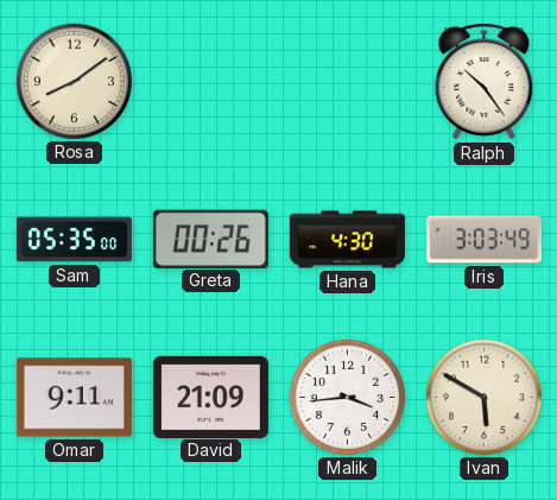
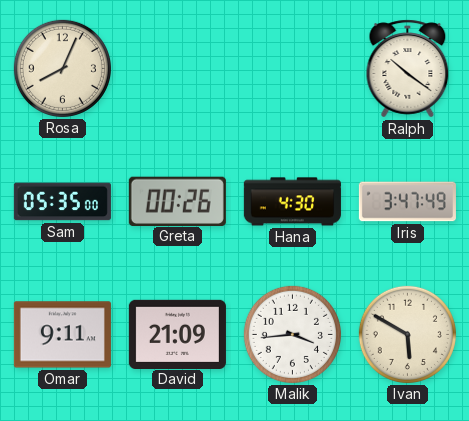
Rosa: 8:09 -> 8:04 (62, 68)
Ralph: 10:24 -> 10:21 (408, 69)
Iris: 3:03 -> 3:47 (407, 202)
